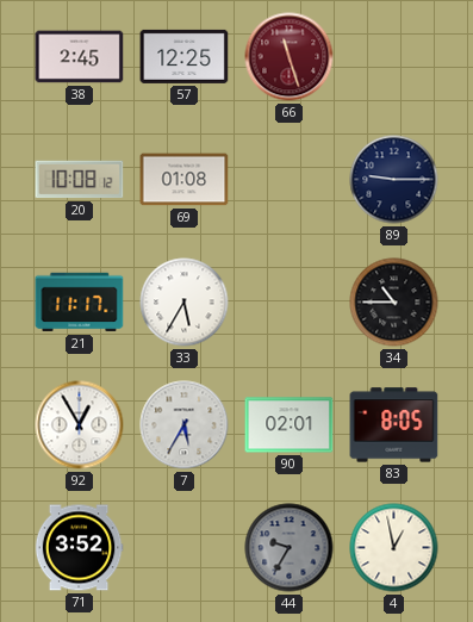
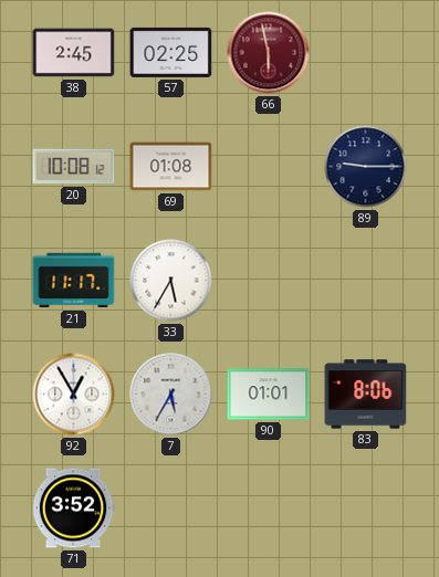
57: 12:25 -> 02:25 (171, 52)
66: 11:27 -> 5:58 (269, 53)
34: 10:45 -> none (394, 303)
90: 02:01 -> 01:01 (269, 395)
83: 8:05 -> 8:06 (366, 395)
44: 9:35 -> none (290, 548)
4: 12:58 -> none (394, 548)
